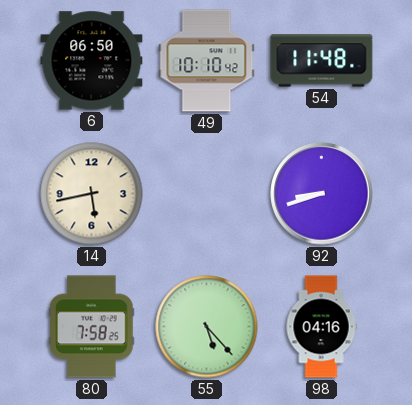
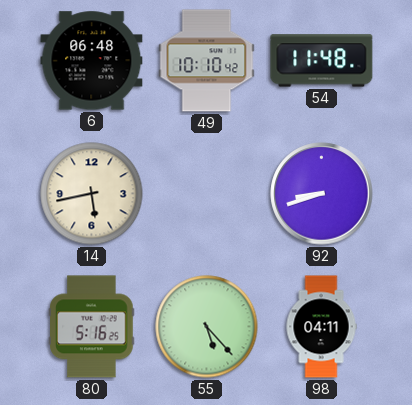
6: 06:50 -> 06:48 (92, 61)
80: 7:58 -> 5:16 (92, 327)
98: 04:16 -> 04:11 (321, 327)
